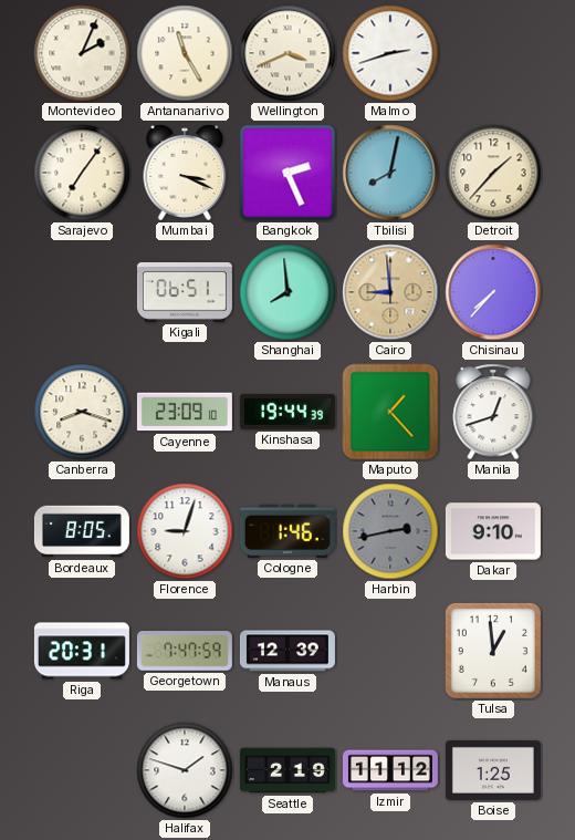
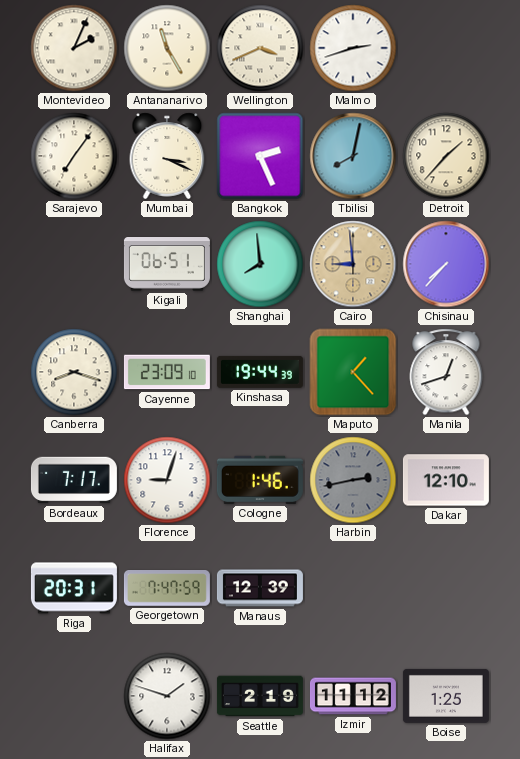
Bordeaux: 8:05 -> 7:17 (74, 480)
Dakar: 9:10 -> 12:10 (446, 480)
Tulsa: 12:59 -> none (493, 651)
